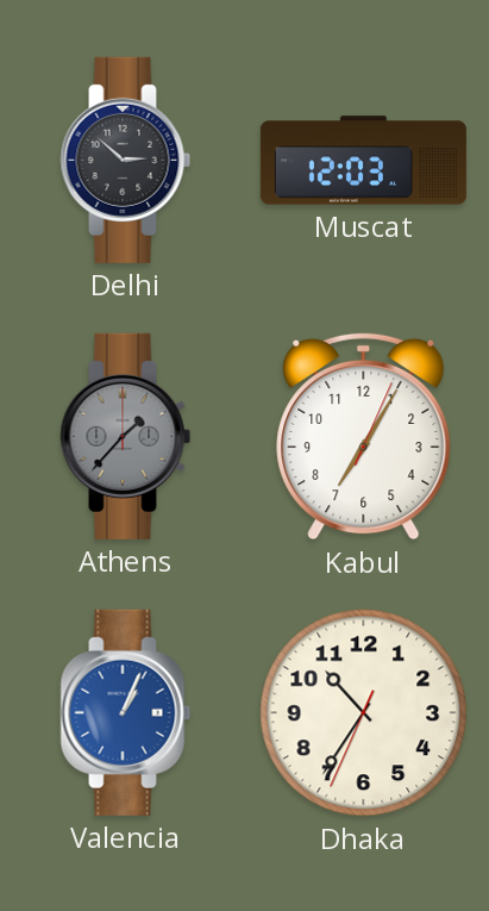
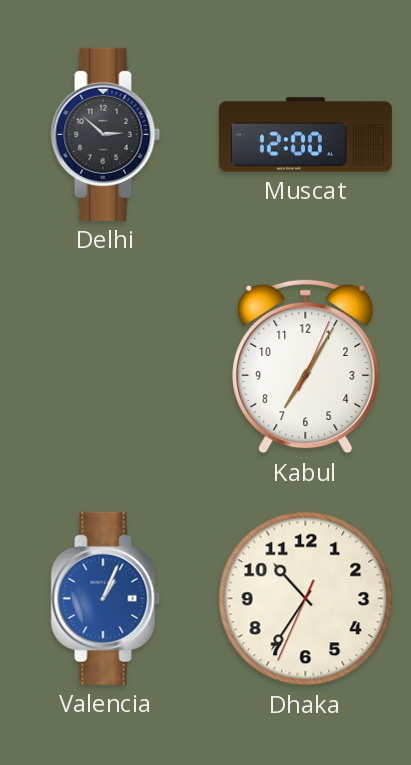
Muscat: 12:03 -> 12:00 (305, 135)
Athens: 1:37 -> none (126, 436)
